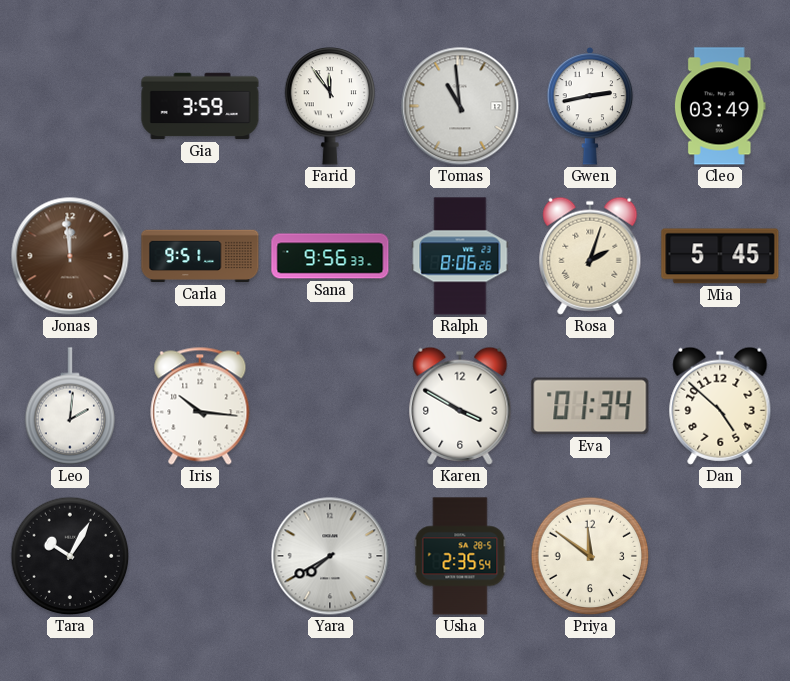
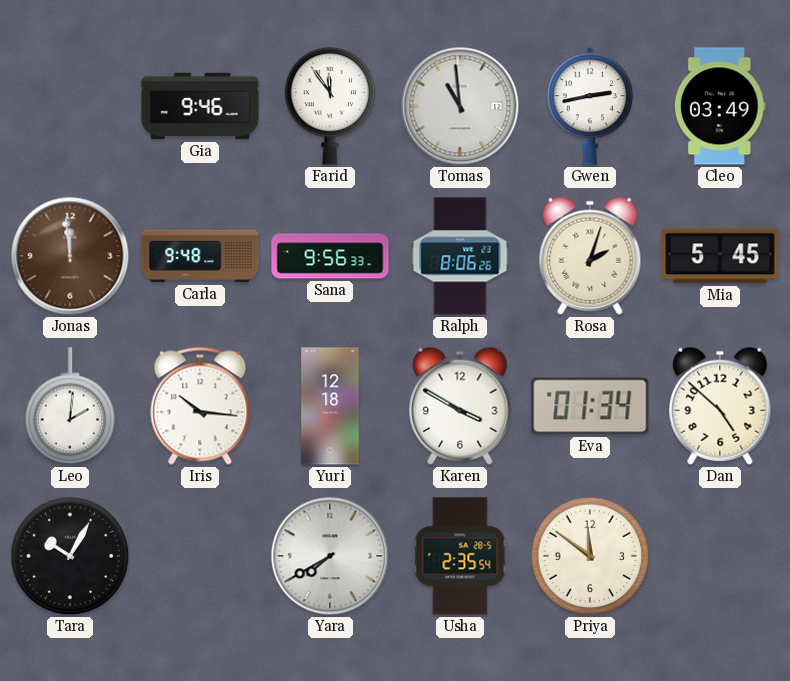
Gia: 3:59 -> 9:46 (200, 106)
Carla: 9:51 -> 9:48 (200, 256)
Yuri: none -> 12:18 (330, 406)
